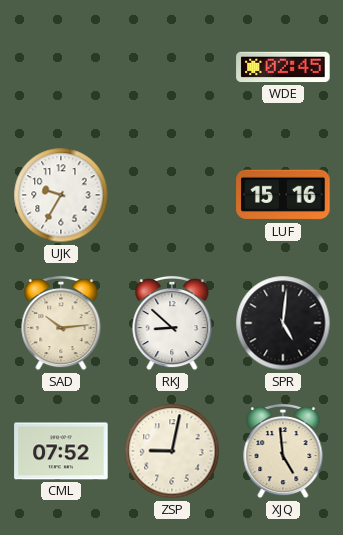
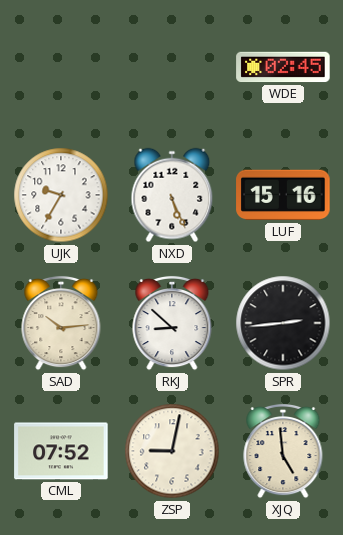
NXD: none -> 5:26 (172, 195)
SPR: 5:01 -> 2:44 (283, 323)
